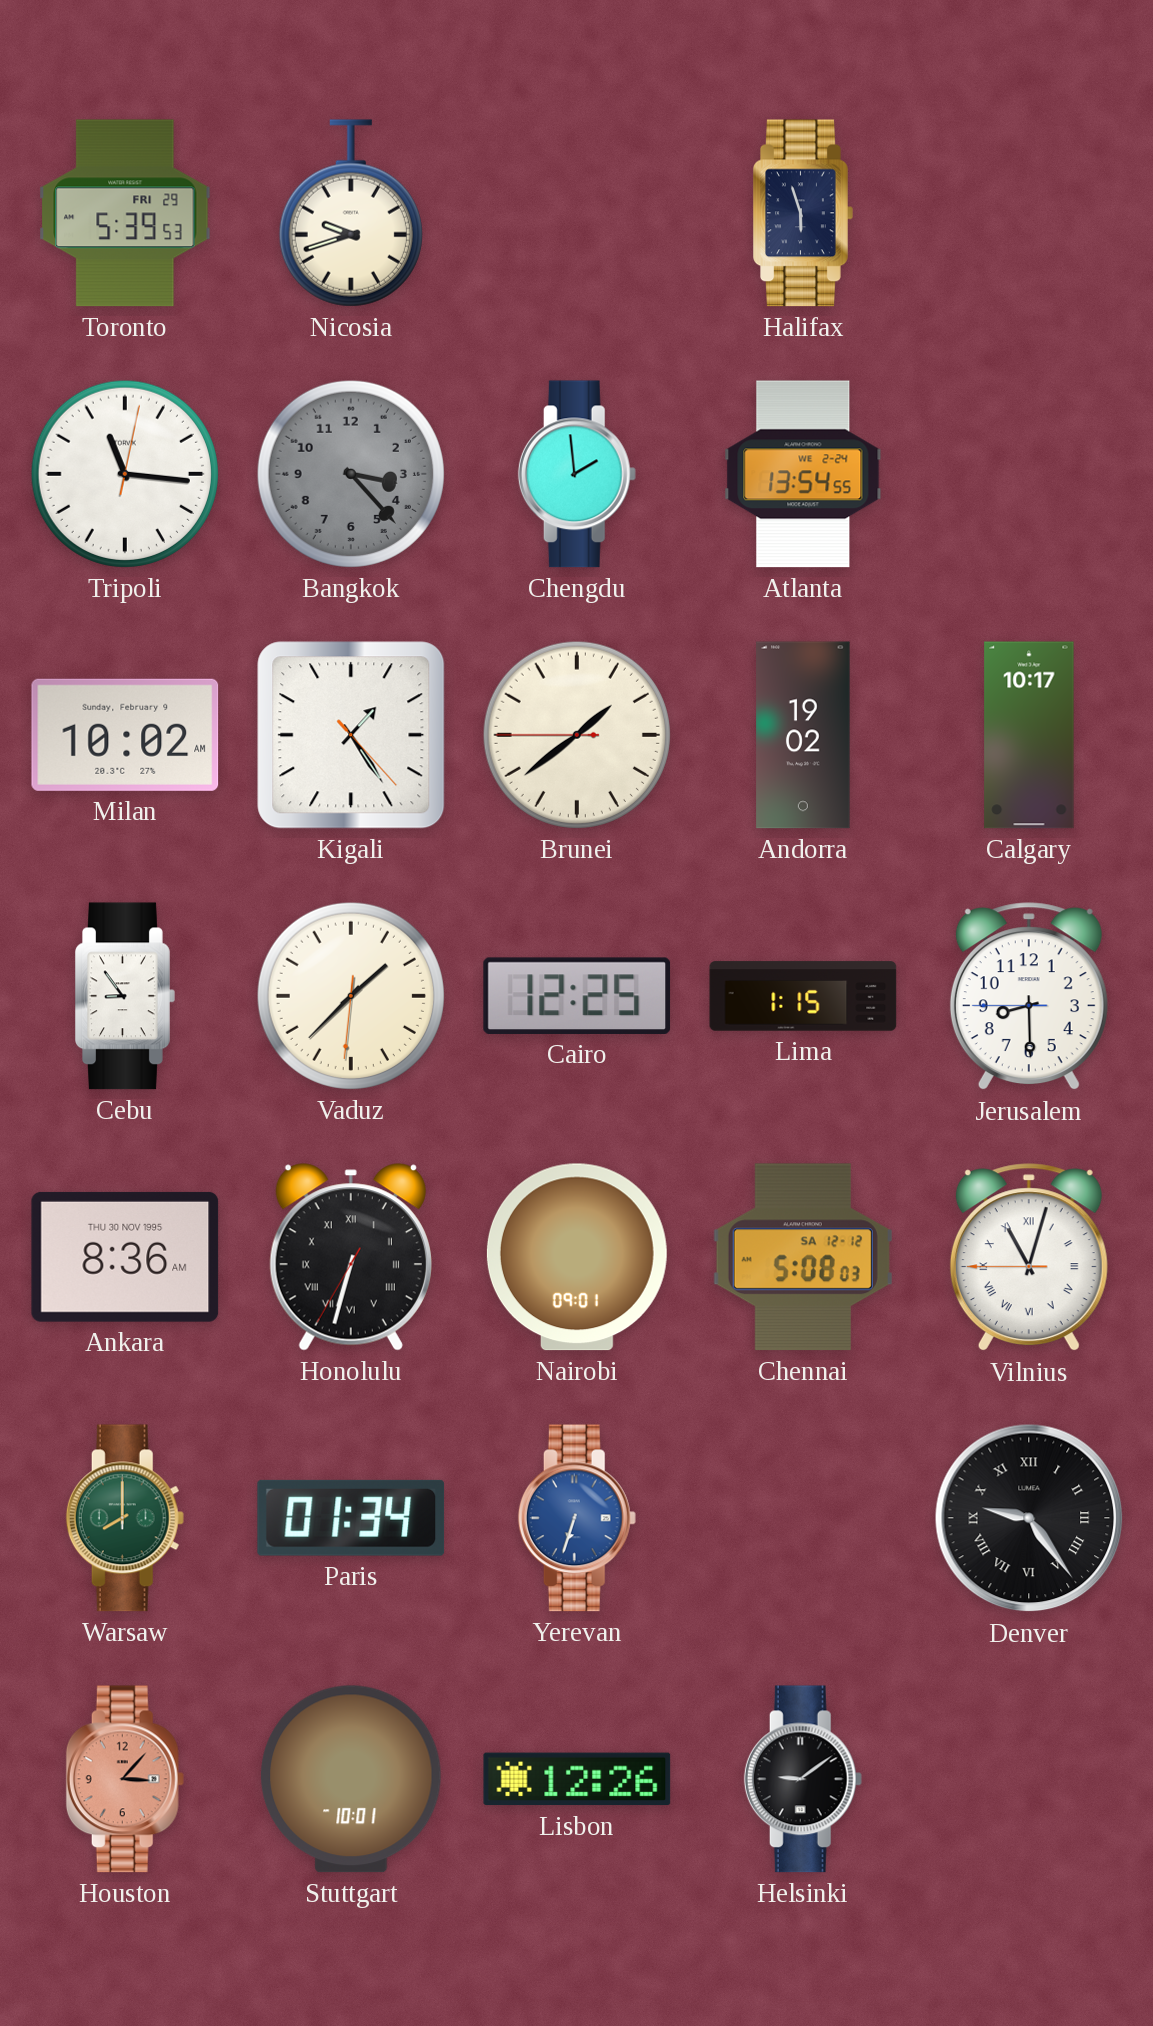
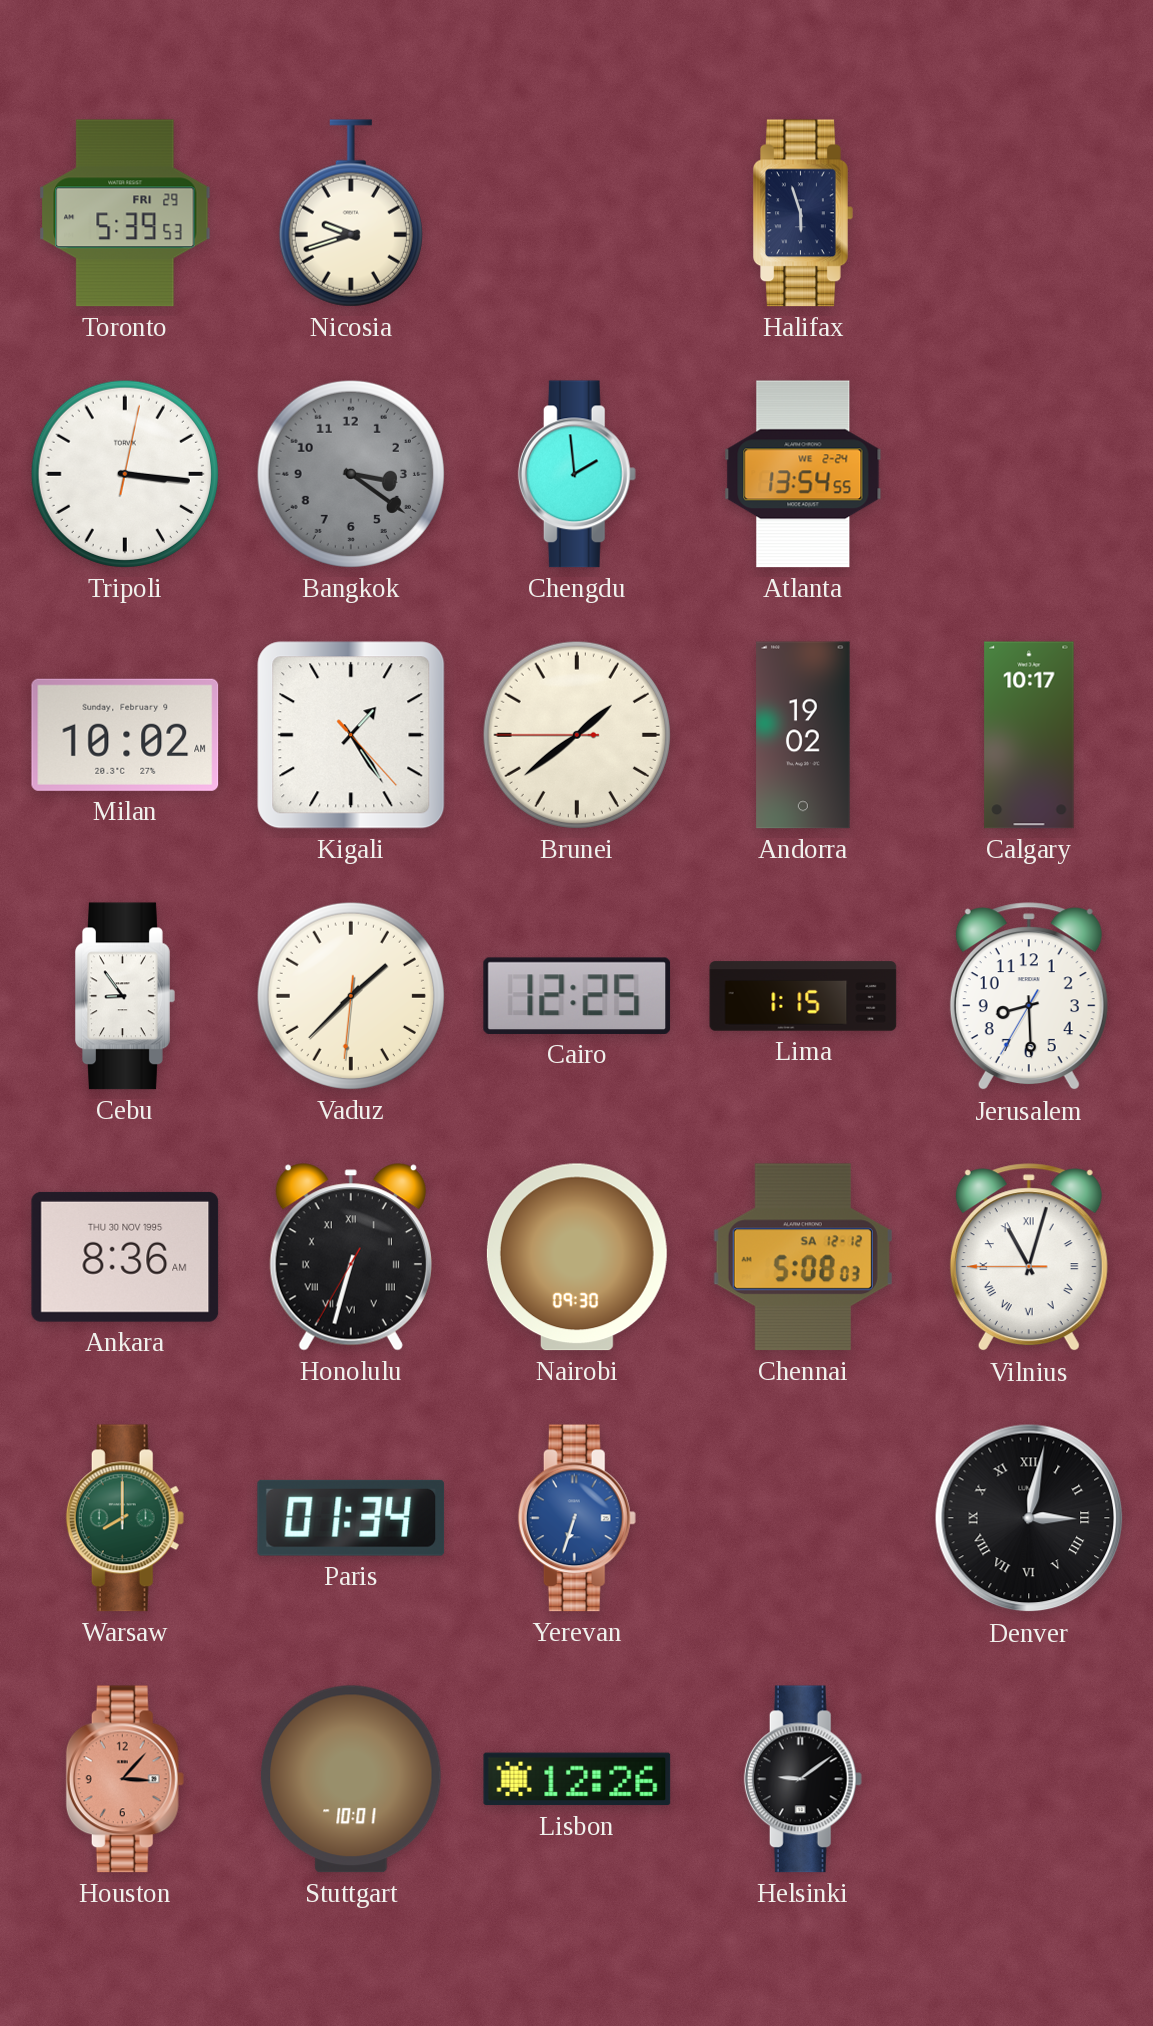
Tripoli: 11:16 -> 3:16 (125, 474)
Bangkok: 3:23 -> 3:21 (351, 474)
Jerusalem: 8:29:45 -> 8:29:35 (1029, 997)
Nairobi: 09:01 -> 09:30 (577, 1257)
Denver: 9:24 -> 3:02 (1029, 1518)
